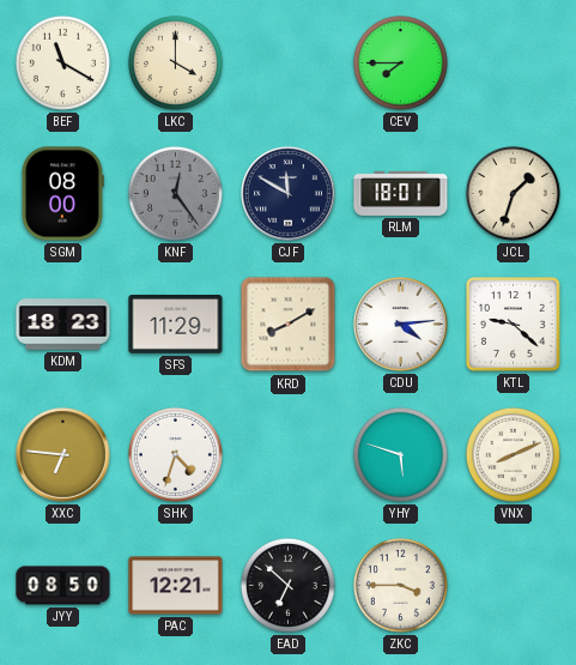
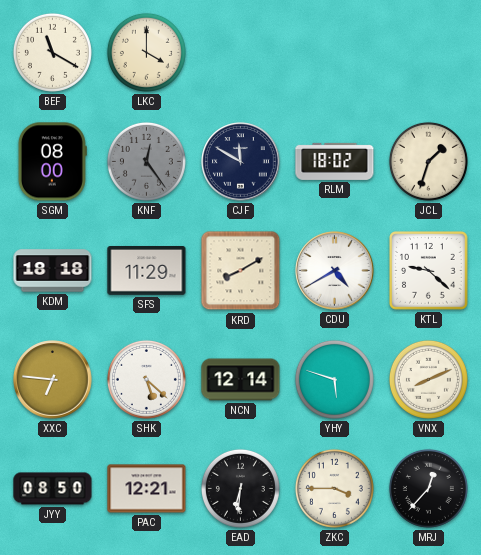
CEV: 7:45 -> none (400, 62)
RLM: 18:01 -> 18:02 (335, 161)
KDM: 18:23 -> 18:18 (53, 271)
CDU: 4:14 -> 4:40 (335, 271)
SHK: 4:33 -> 5:22 (146, 379)
NCN: none -> 12:14 (241, 380)
EAD: 6:52 -> 6:31 (240, 488)
MRJ: none -> 12:37 (428, 488)
